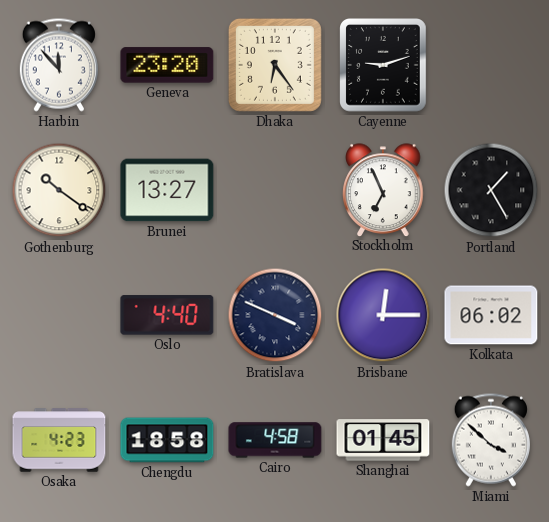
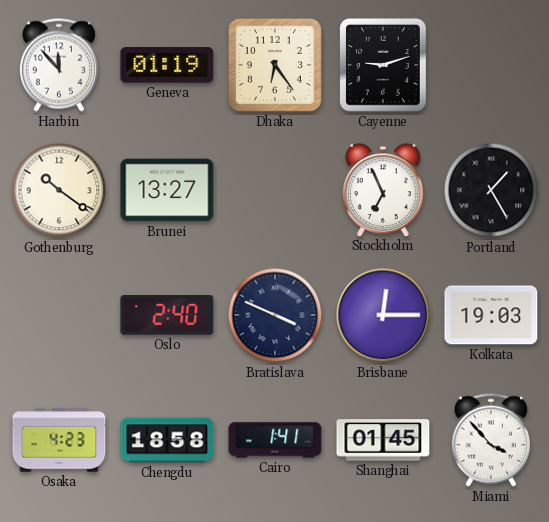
Geneva: 23:20 -> 01:19 (167, 65)
Oslo: 4:40 -> 2:40 (167, 315)
Kolkata: 06:02 -> 19:03 (491, 315)
Cairo: 4:58 -> 1:41 (275, 440)
Miami: 3:52 -> 3:53 (491, 440)
